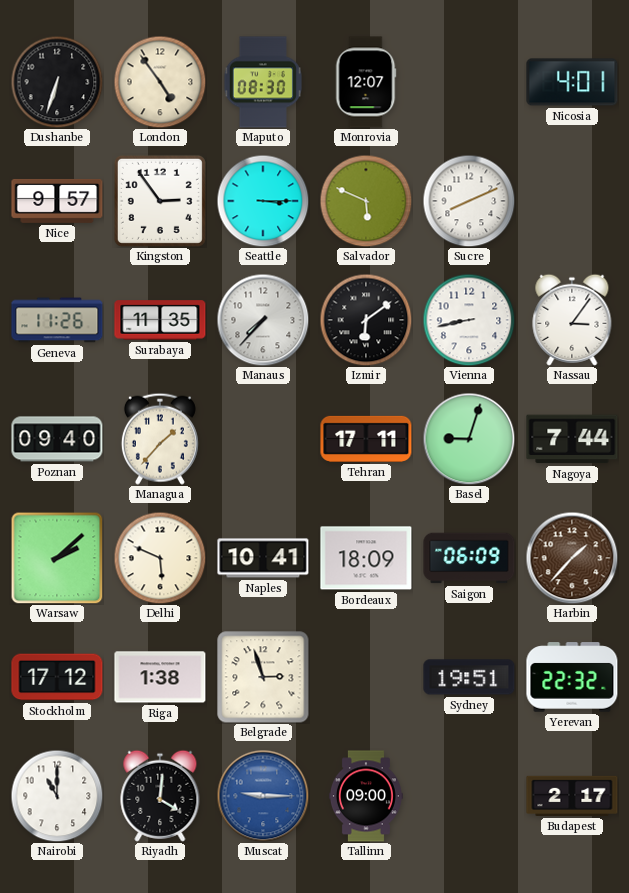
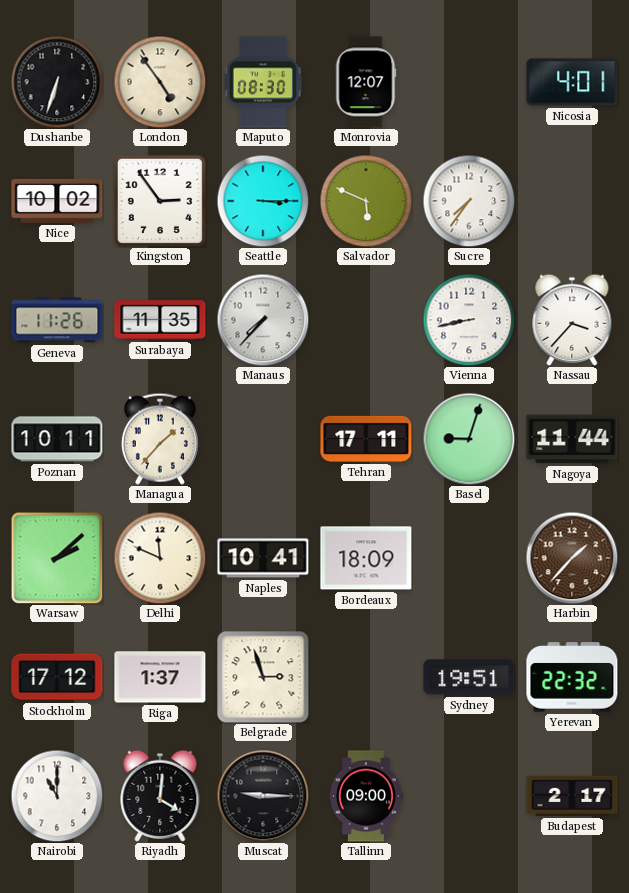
Nice: 9:57 -> 10:02 (57, 201)
Sucre: 8:11 -> 7:36 (469, 201)
Izmir: 6:09 -> none (366, 320)
Nassau: 3:06 -> 3:37 (572, 320)
Poznan: 09:40 -> 10:11 (57, 439)
Nagoya: 7:44 -> 11:44 (572, 439)
Delhi: 5:49 -> 11:49 (160, 558)
Saigon: 06:09 -> none (469, 558)
Riga: 1:38 -> 1:37 (160, 677)
Muscat dial: blue -> black (263, 796)
